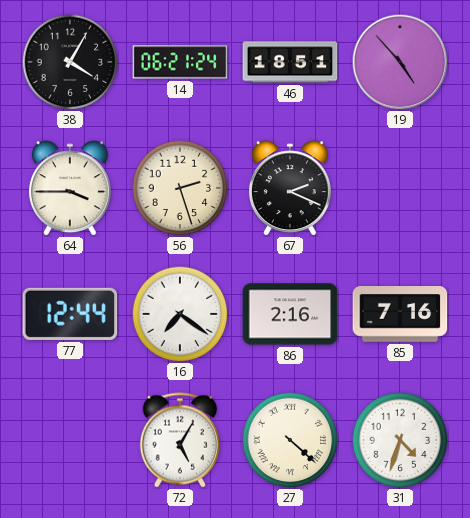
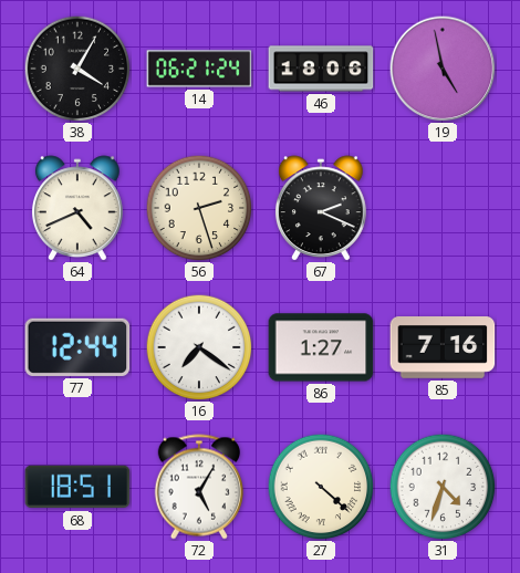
46: 18:51 -> 18:06 (321, 69)
19: 4:53 -> 4:58 (443, 69)
64: 3:45 -> 4:41 (77, 208)
86: 2:16 -> 1:27 (321, 347)
68: none -> 18:51 (77, 487)
